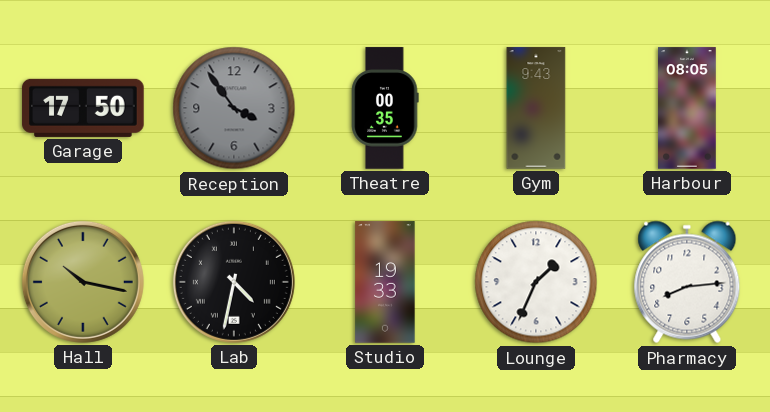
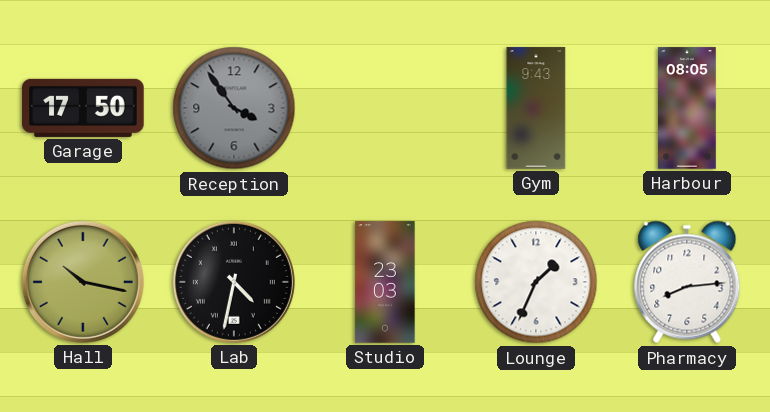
Theatre: 00:35 -> none (385, 108)
Studio: 19:33 -> 23:03 (385, 282)
